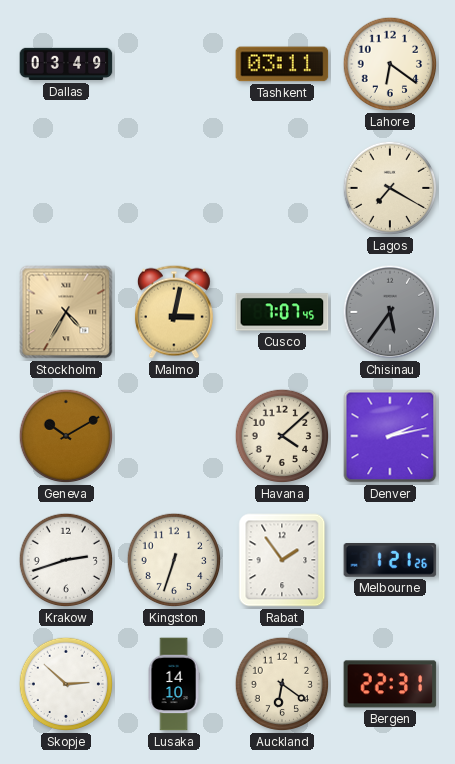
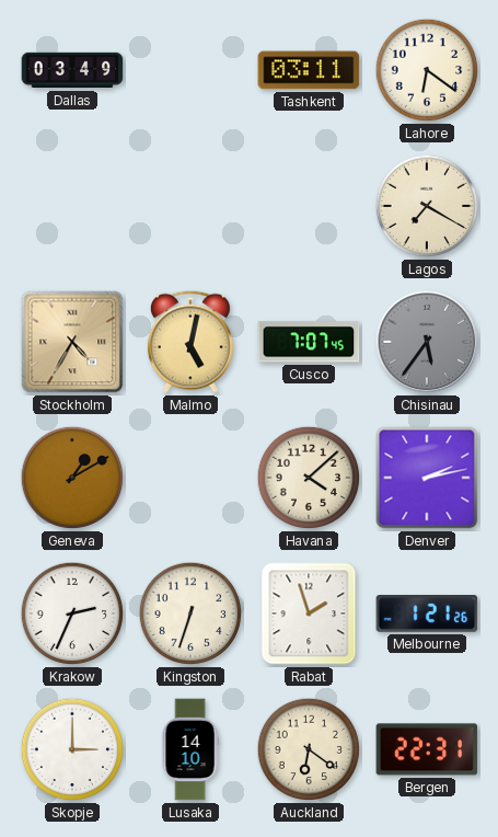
Malmo: 3:02 -> 5:02 (190, 342)
Geneva: 10:10 -> 1:10 (72, 478)
Krakow: 2:42 -> 2:34 (72, 614)
Rabat: 1:54 -> 1:57 (309, 614)
Skopje: 2:52 -> 3:00 (72, 749)
